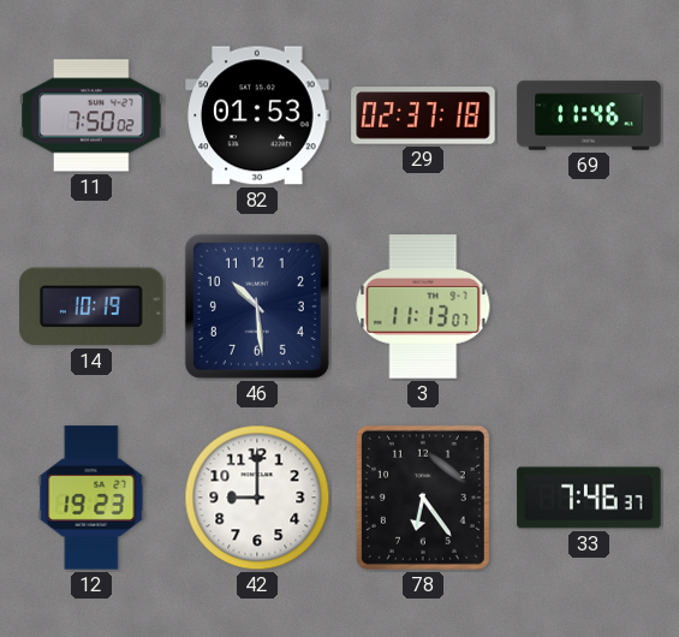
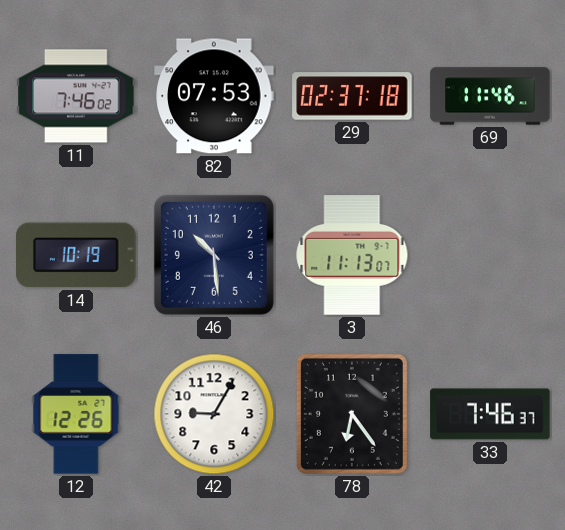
11: 7:50 -> 7:46 (76, 96)
82: 01:53 -> 07:53 (214, 96)
12: 19:23 -> 12:26 (76, 414)
42: 9:00 -> 9:05 (214, 414)
